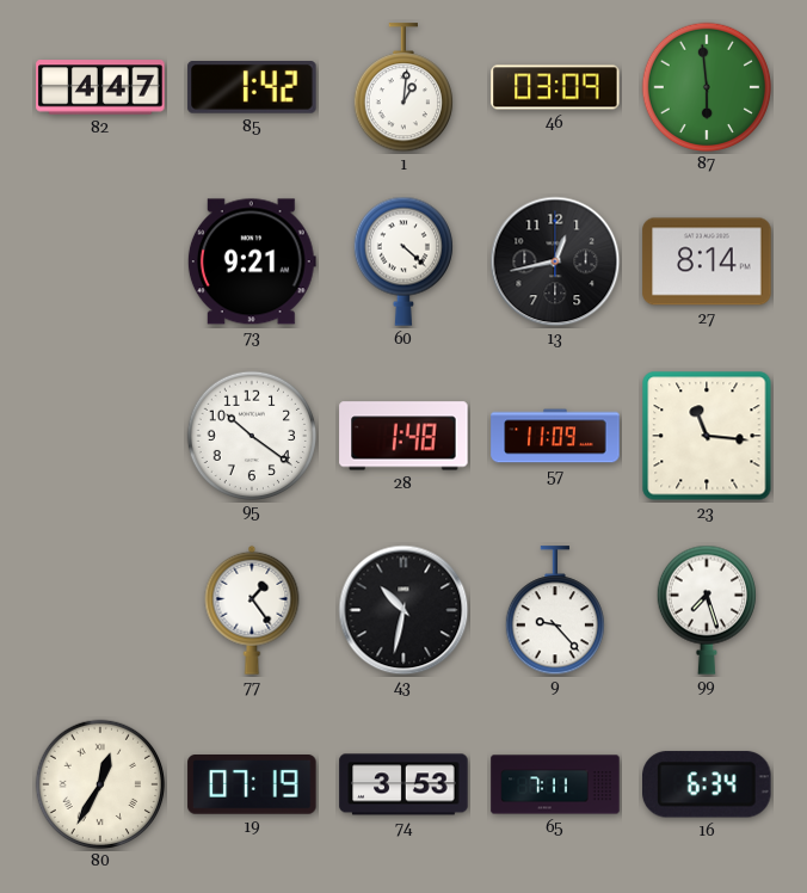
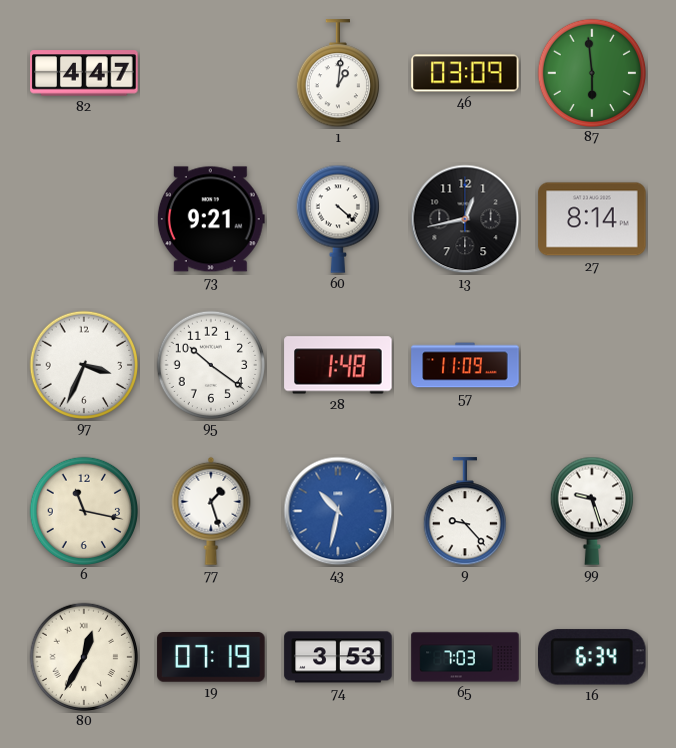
85: 1:42 -> none (252, 88)
97: none -> 3:34 (83, 364)
23: 11:16 -> none (707, 436)
6: none -> 11:17 (83, 510)
77: 1:24 -> 1:27 (211, 511)
43 dial: black -> blue (338, 511)
99: 7:27 -> 9:27 (592, 511)
65: 7:11 -> 7:03 (465, 657)
